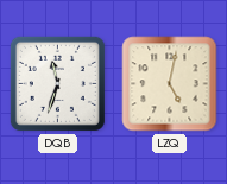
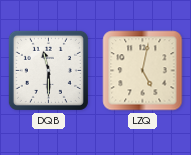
DQB: 11:33 -> 11:30 (48, 70)
